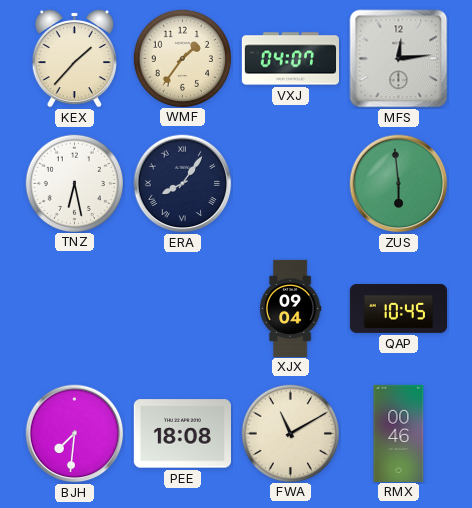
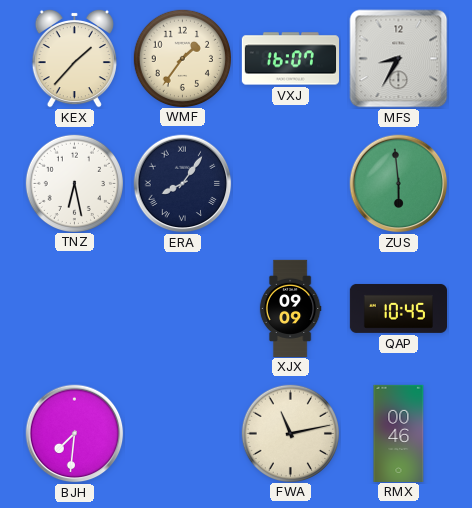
VXJ: 04:07 -> 16:07 (290, 59)
MFS: 12:14 -> 8:35 (399, 59)
XJX: 09:04 -> 09:09 (290, 308)
PEE: 18:08 -> none (182, 434)
FWA: 11:10 -> 11:13 (290, 433)
